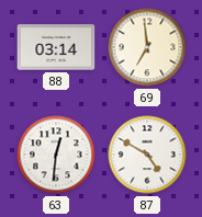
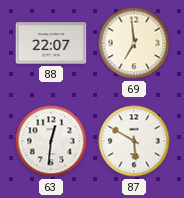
88: 03:14 -> 22:07 (51, 43)
87: 4:50 -> 5:50 (134, 141)
